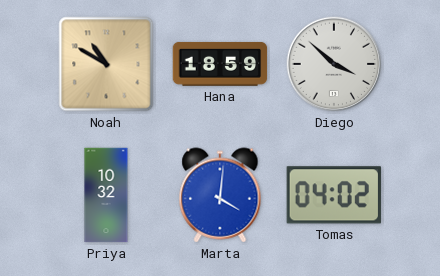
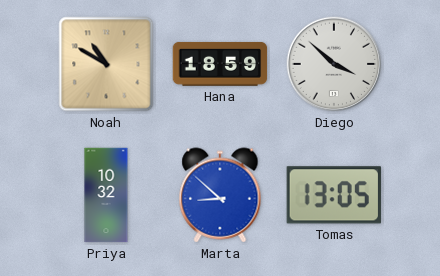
Marta: 4:01 -> 8:52 (220, 195)
Tomas: 04:02 -> 13:05 (334, 195)
